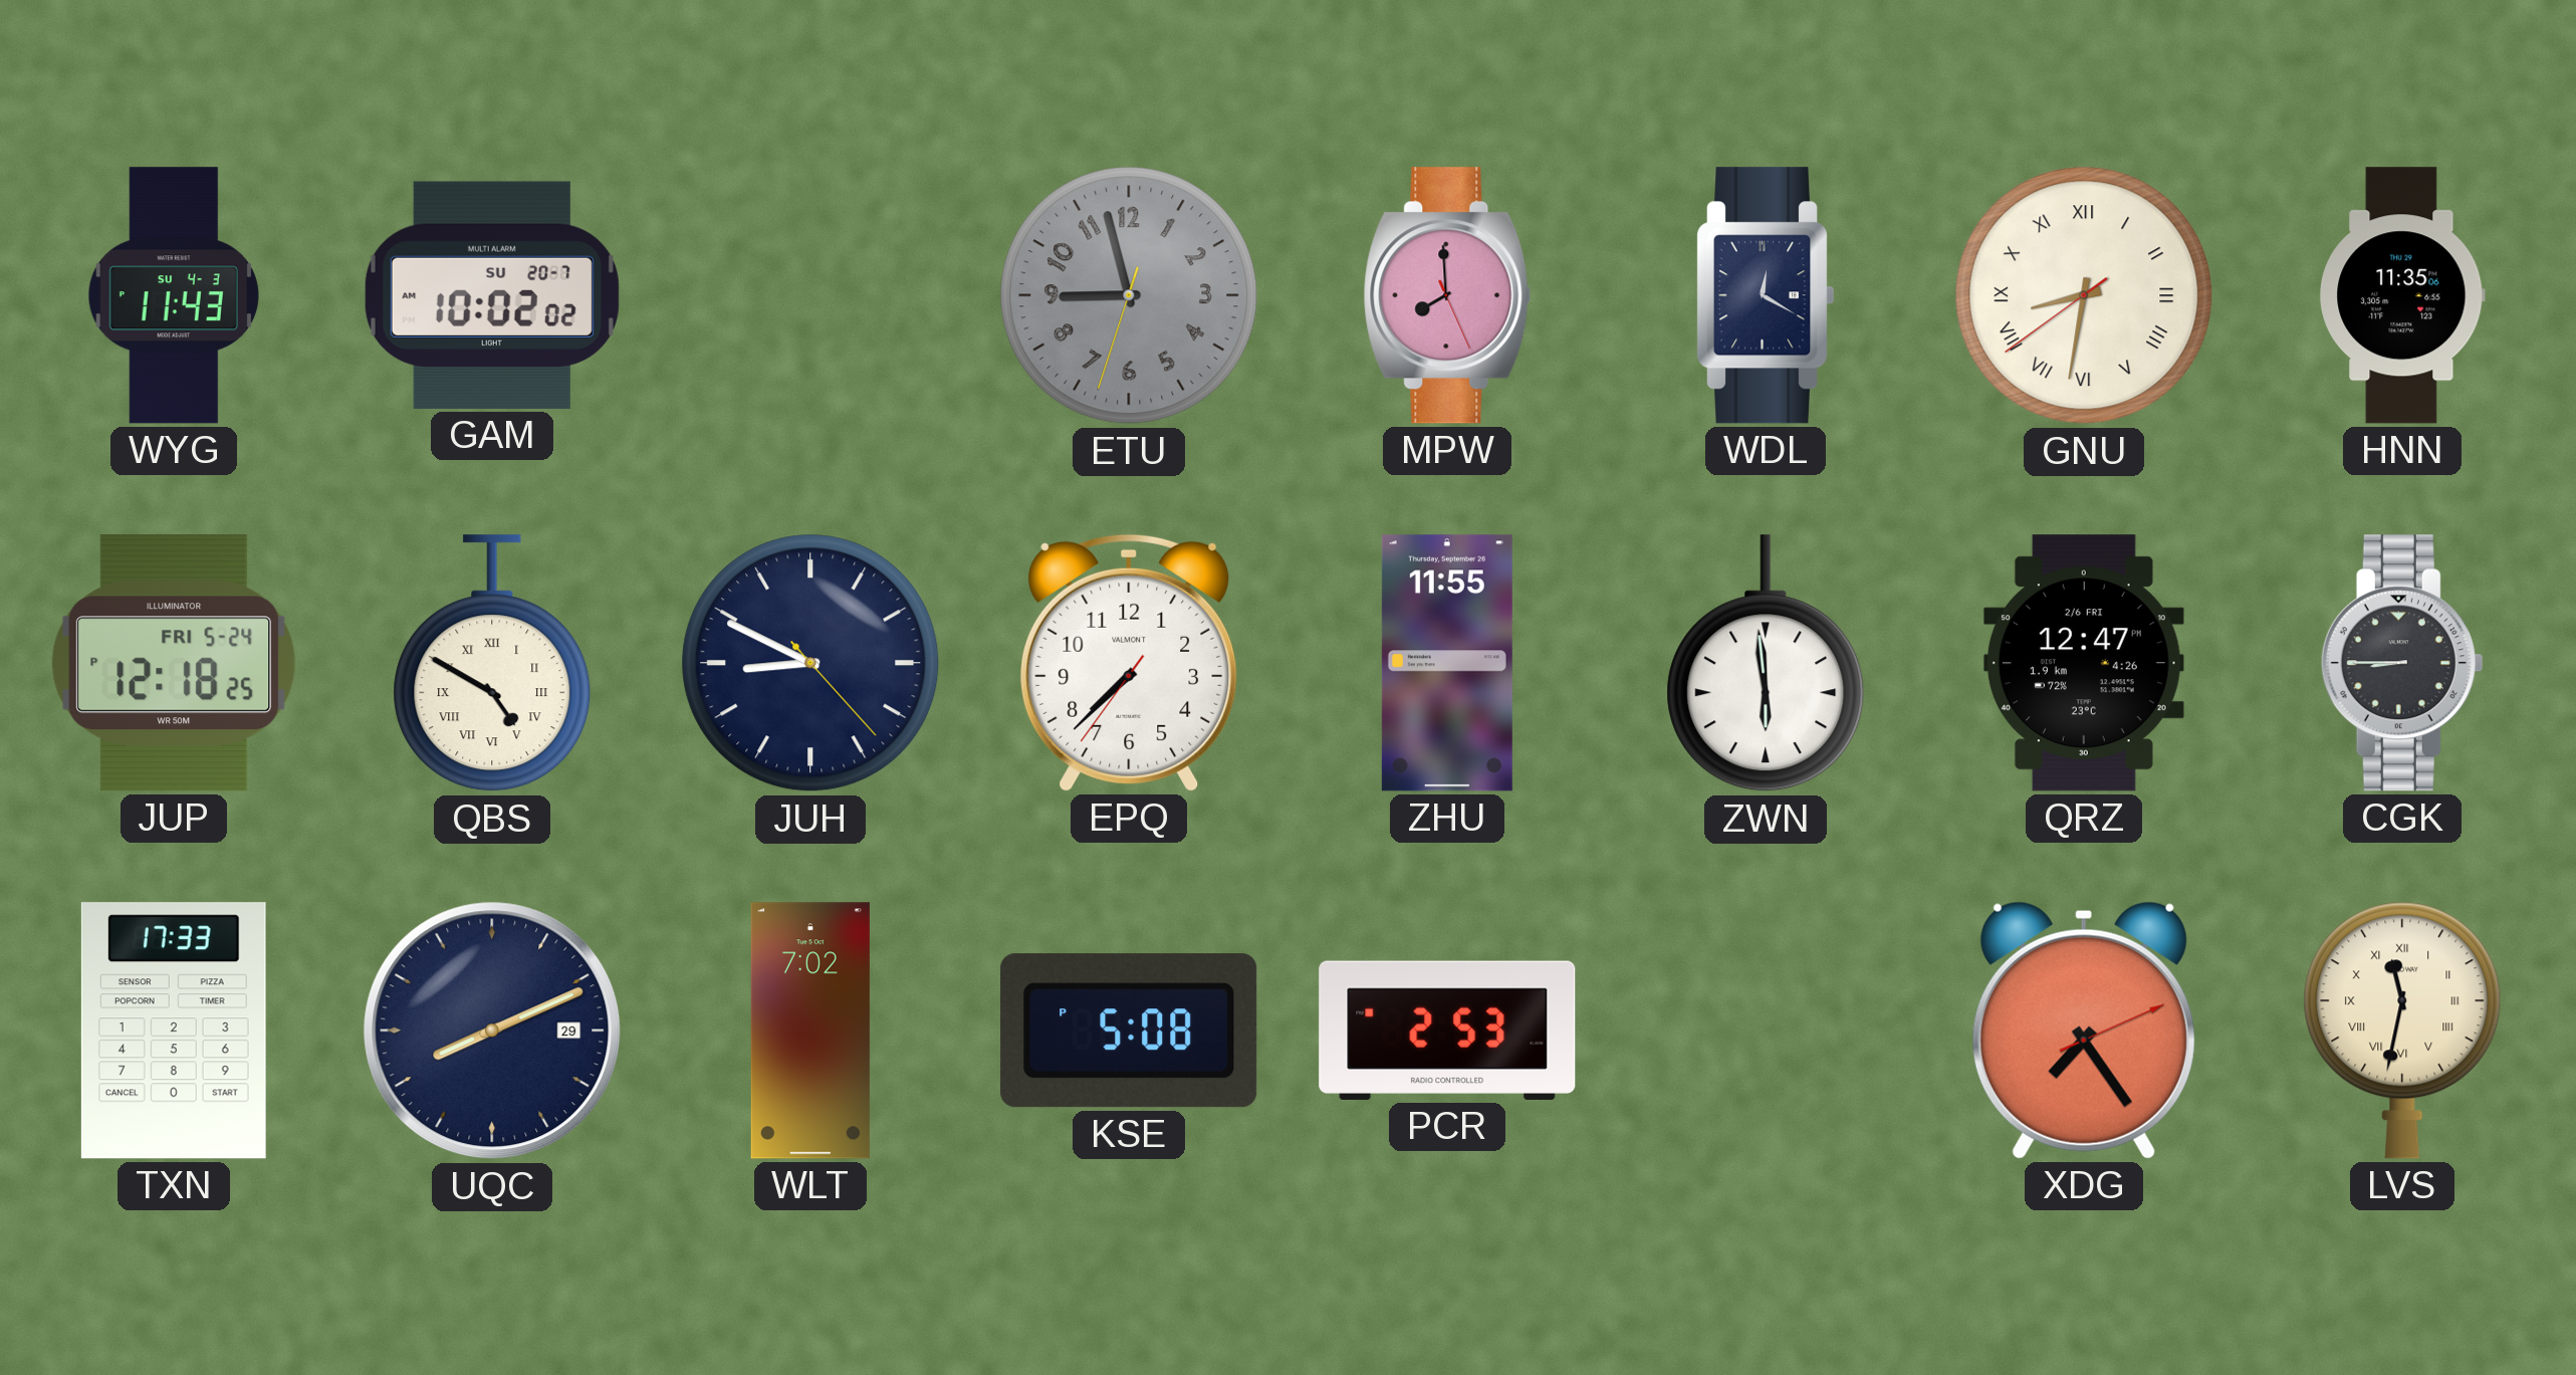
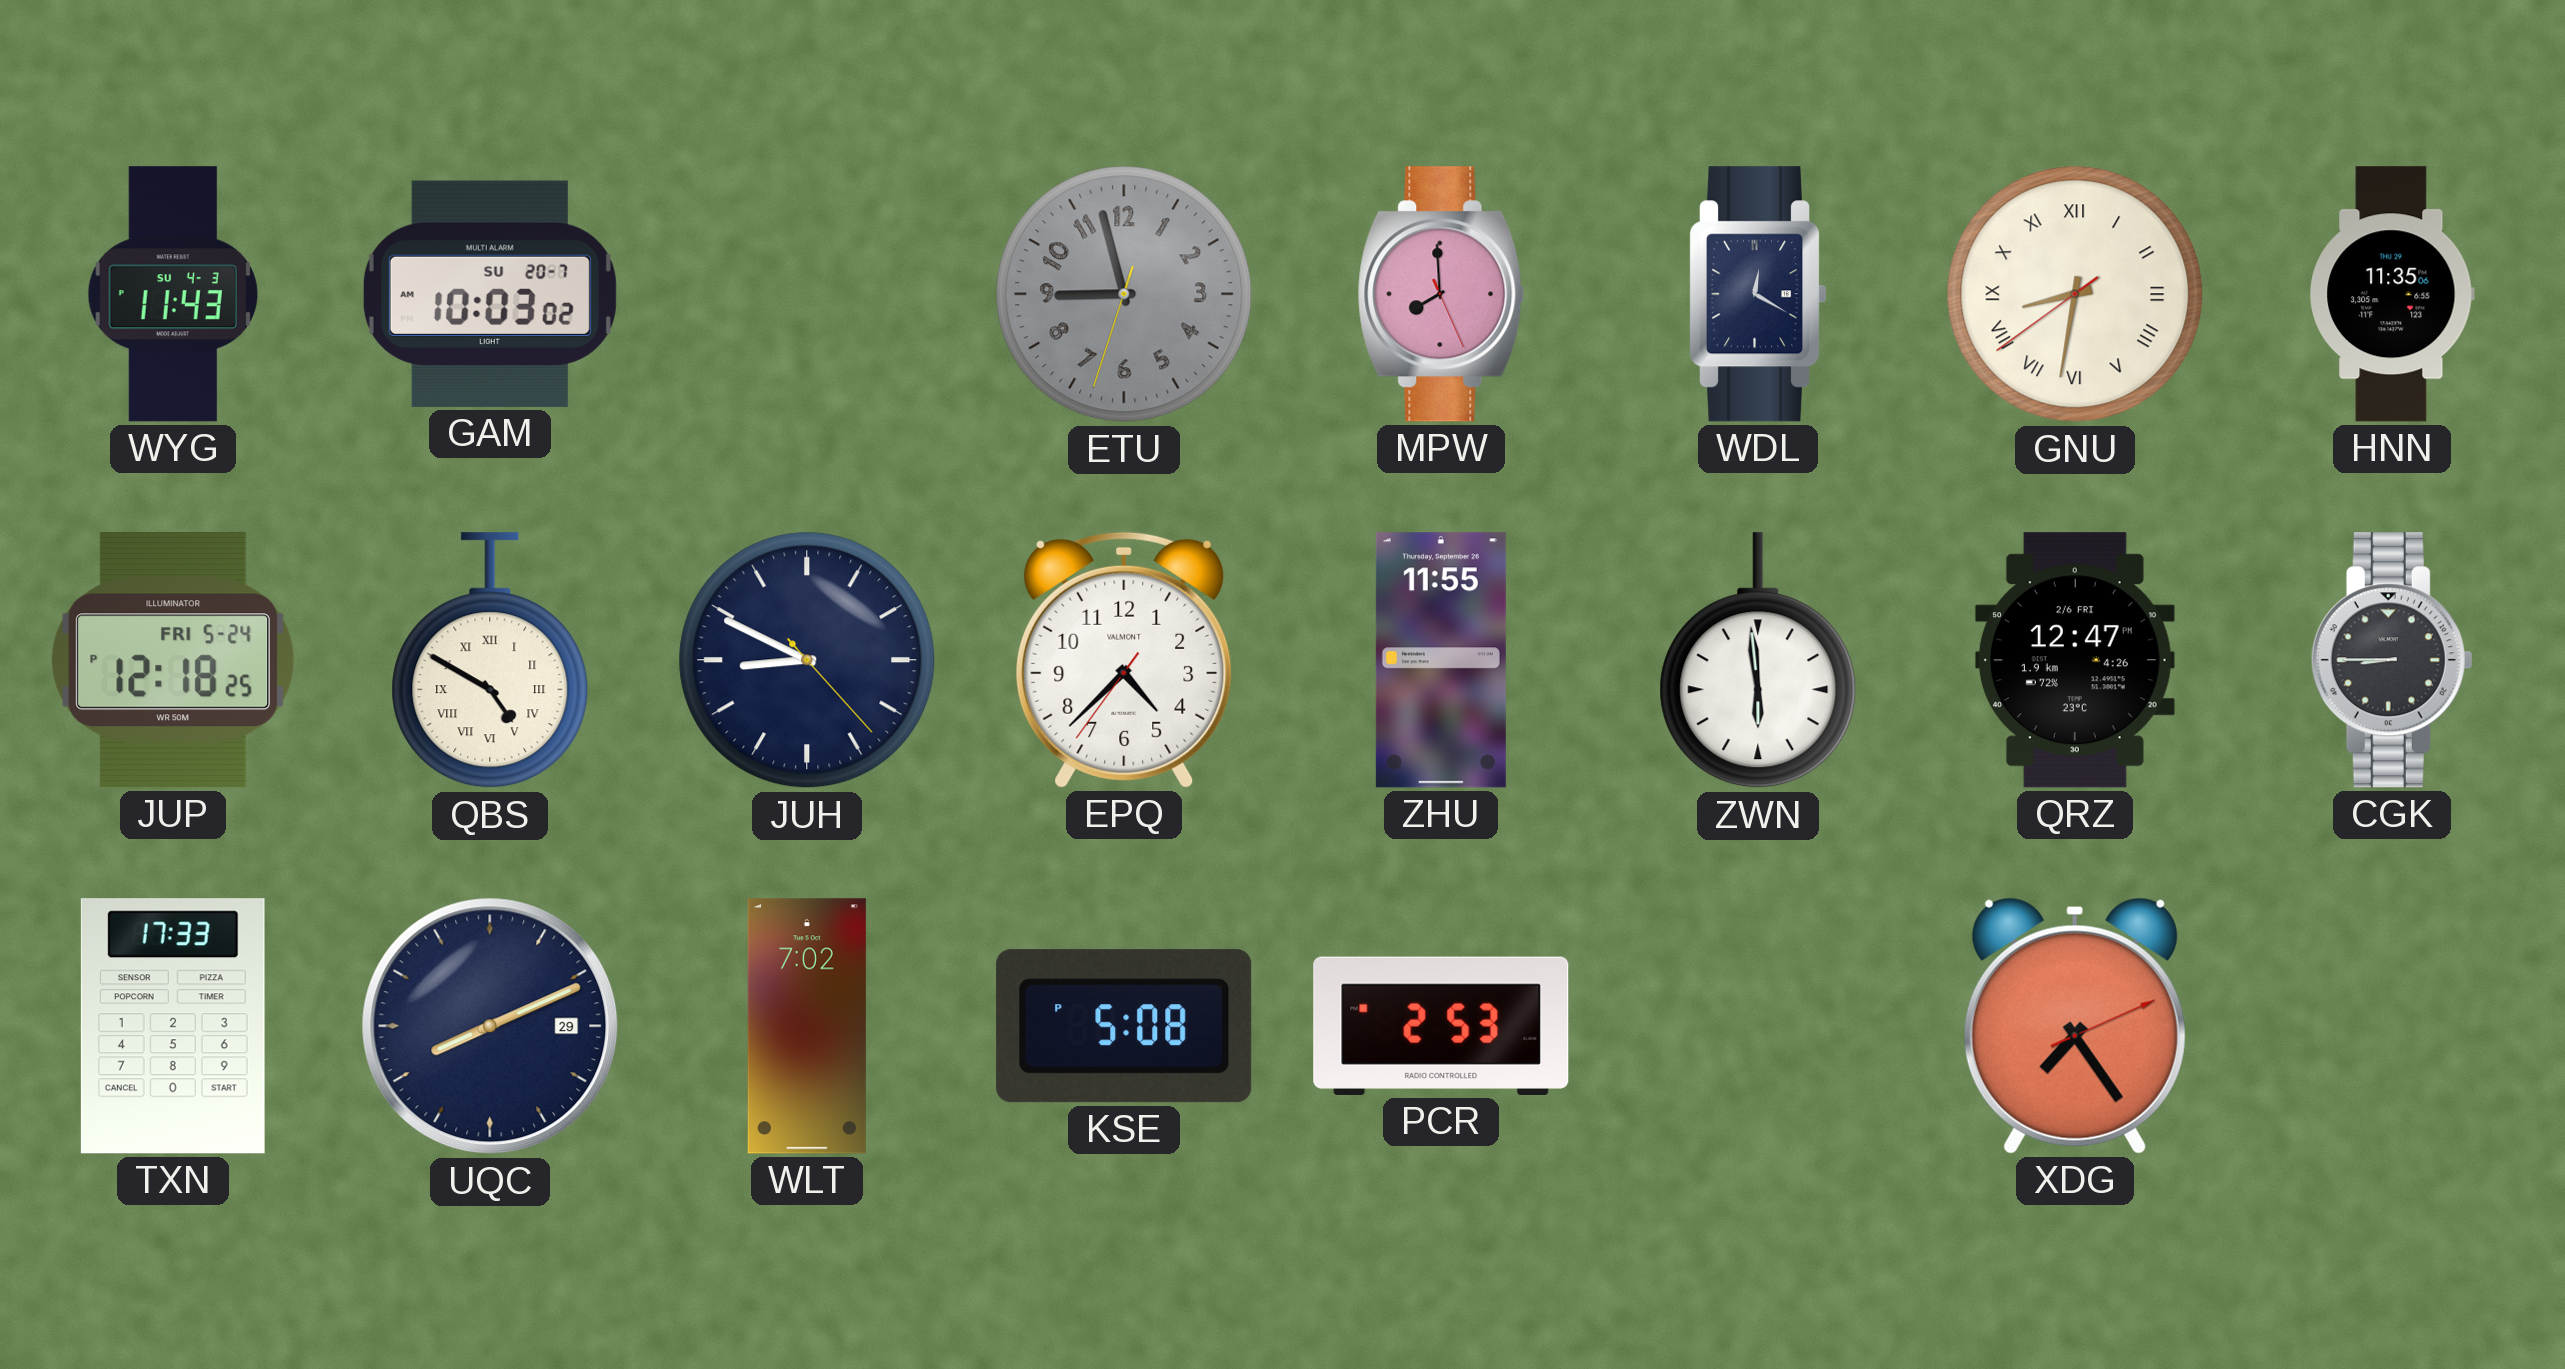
GAM: 10:02 -> 10:03 (490, 294)
EPQ: 7:37 -> 4:37 (1124, 660)
LVS: 11:32 -> none (2402, 1030)
